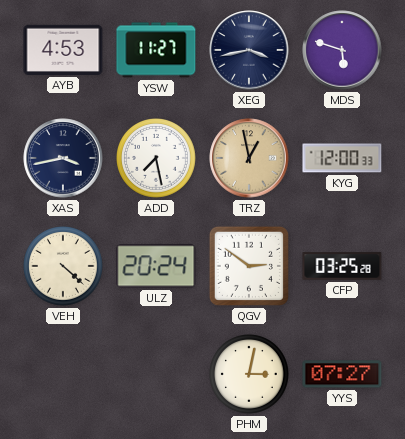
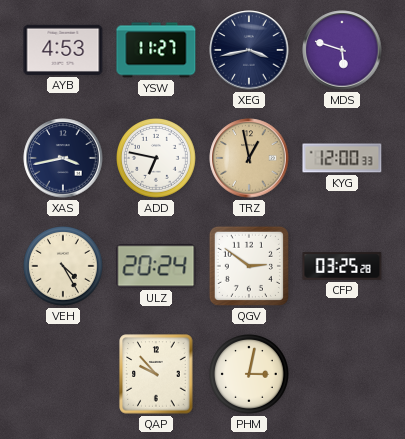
ADD: 7:28 -> 6:47 (157, 159)
VEH: 4:22 -> 4:25 (64, 267)
QAP: none -> 9:53 (156, 374)
YYS: 07:27 -> none (342, 374)
